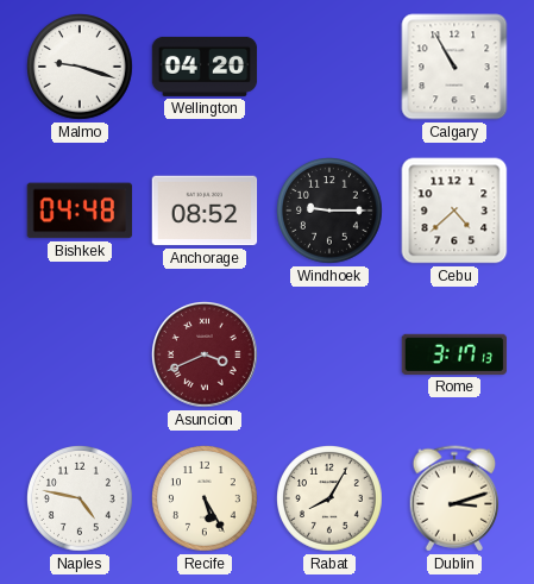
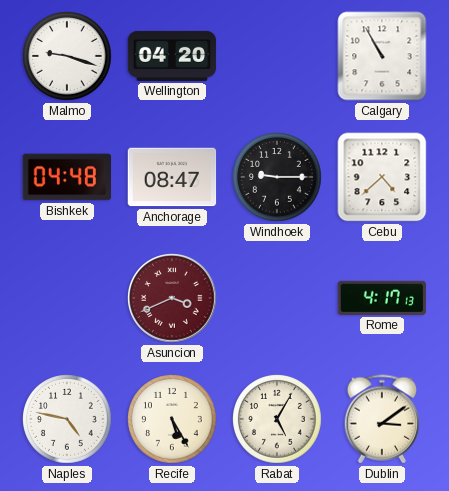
Anchorage: 08:52 -> 08:47 (172, 177)
Rome: 3:17 -> 4:17 (382, 298)
Rabat: 8:05 -> 5:05 (278, 420)
Dublin: 3:12 -> 3:09 (382, 419)
